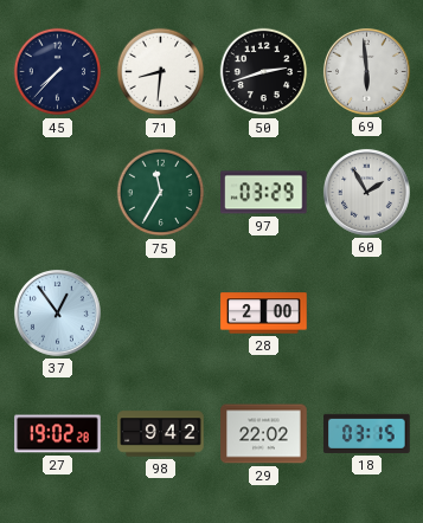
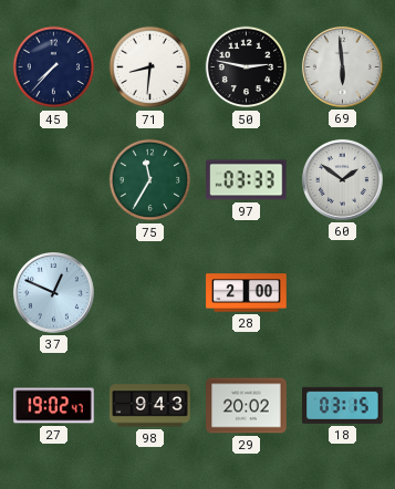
50: 2:42 -> 2:47 (247, 67)
97: 03:29 -> 03:33 (247, 180)
60: 1:55 -> 1:51 (342, 179)
37: 12:54 -> 12:49 (53, 292)
27: 19:02:28 -> 19:02:47 (54, 406)
98: 9:42 -> 9:43 (150, 406)
29: 22:02 -> 20:02 (247, 406)
